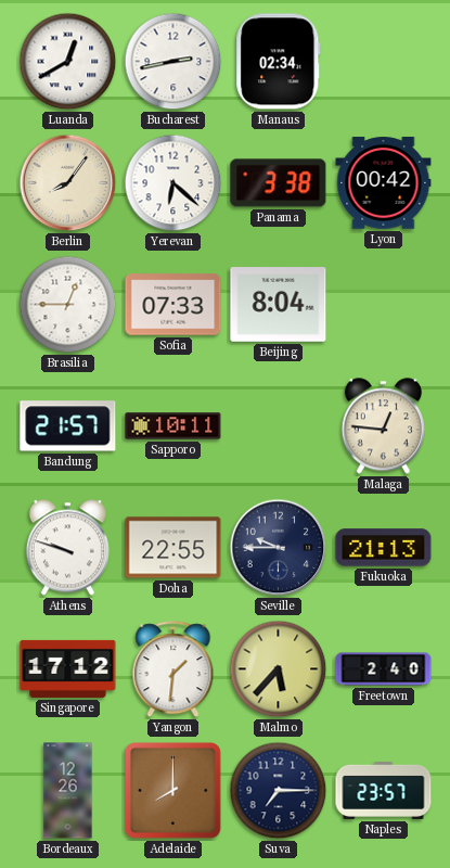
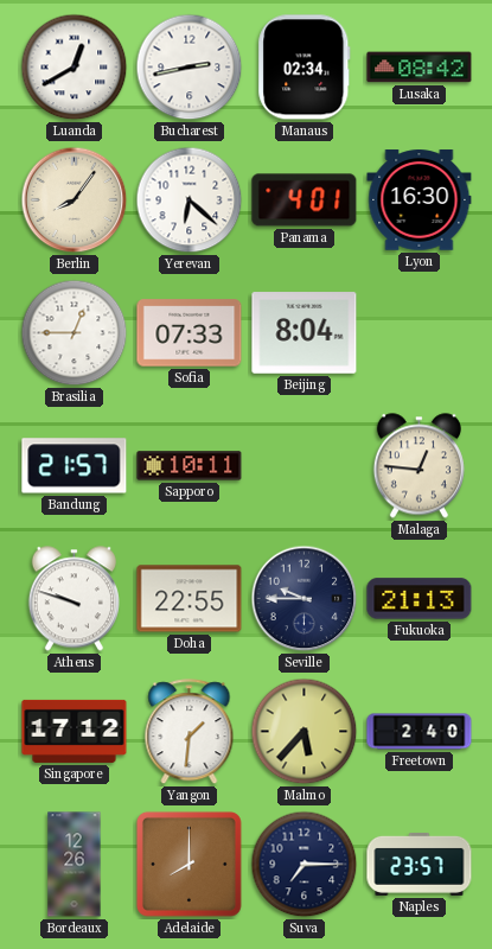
Lusaka: none -> 08:42 (420, 68)
Panama: 3:38 -> 4:01 (305, 200)
Lyon: 00:42 -> 16:30 (420, 200)
